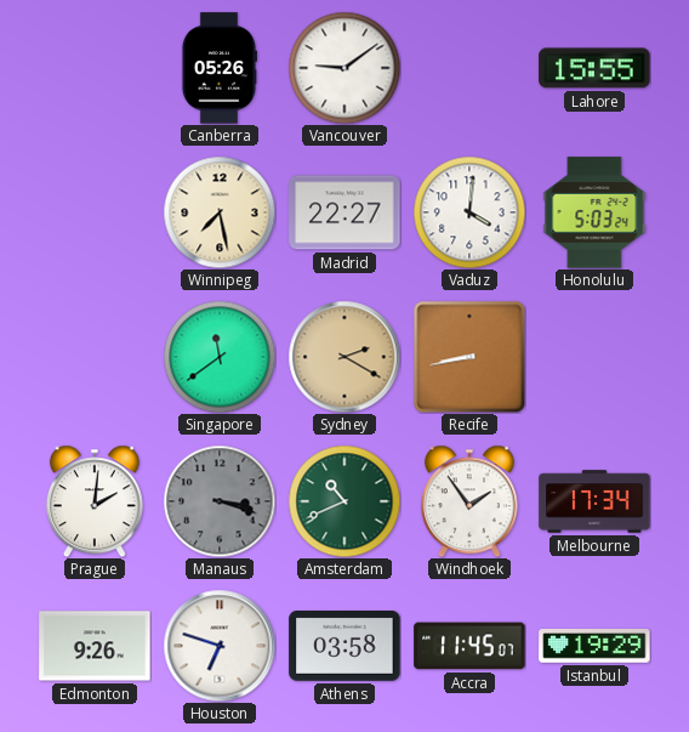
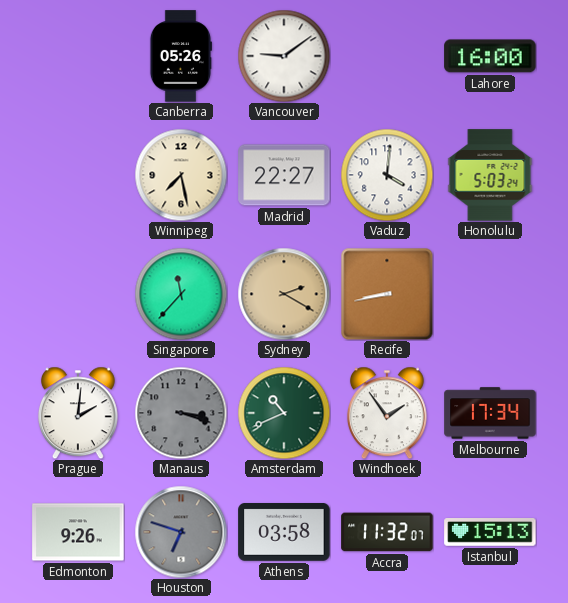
Lahore: 15:55 -> 16:00 (490, 56)
Singapore: 11:39 -> 11:37 (181, 294)
Houston dial: white -> grey (181, 532)
Accra: 11:45 -> 11:32 (387, 532)
Istanbul: 19:29 -> 15:13 (490, 533)
